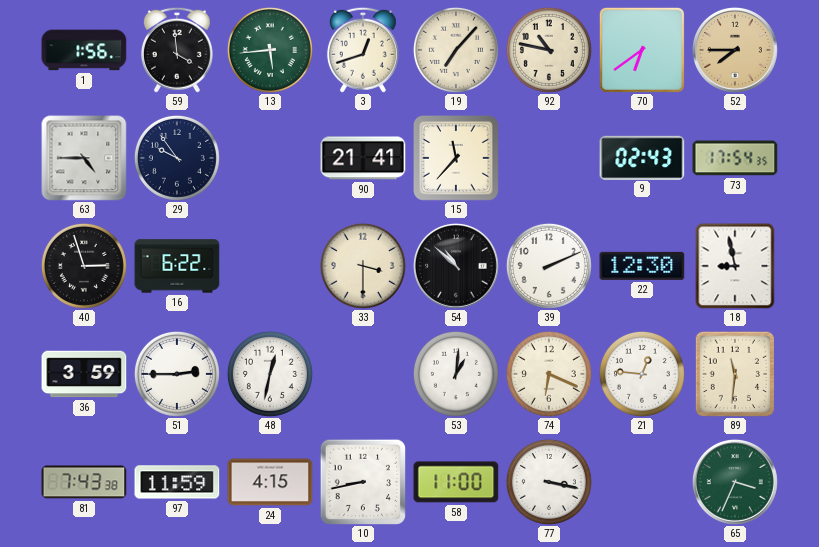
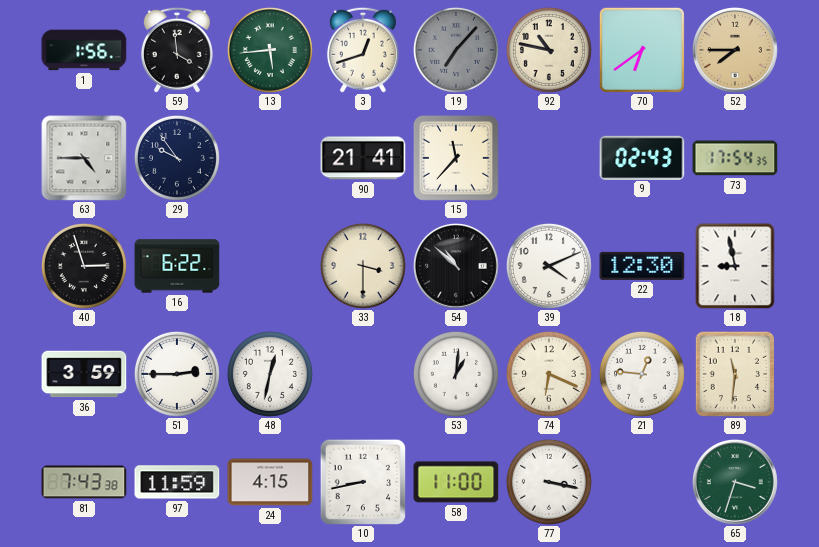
19 dial: cream -> grey (456, 50)
39: 2:11 -> 4:11 (549, 266)
65: 3:34 -> 3:33 (735, 482)
